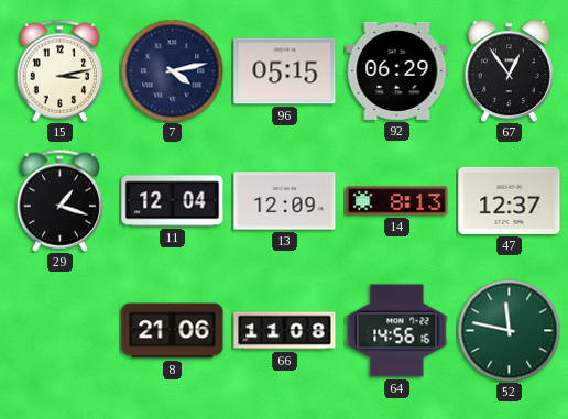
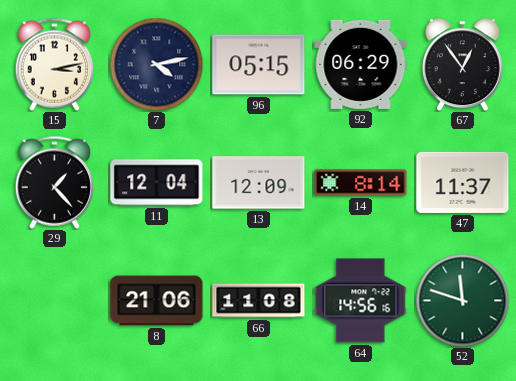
29: 1:18 -> 1:23 (55, 182)
14: 8:13 -> 8:14 (361, 183)
47: 12:37 -> 11:37 (463, 182)
52: 11:47 -> 11:48 (462, 300)
